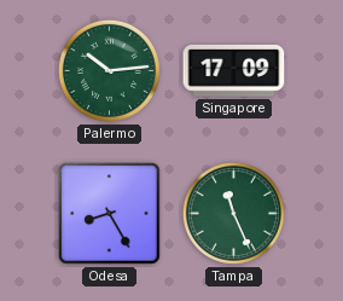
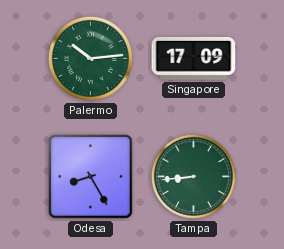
Tampa: 11:26 -> 8:44 (193, 176)
